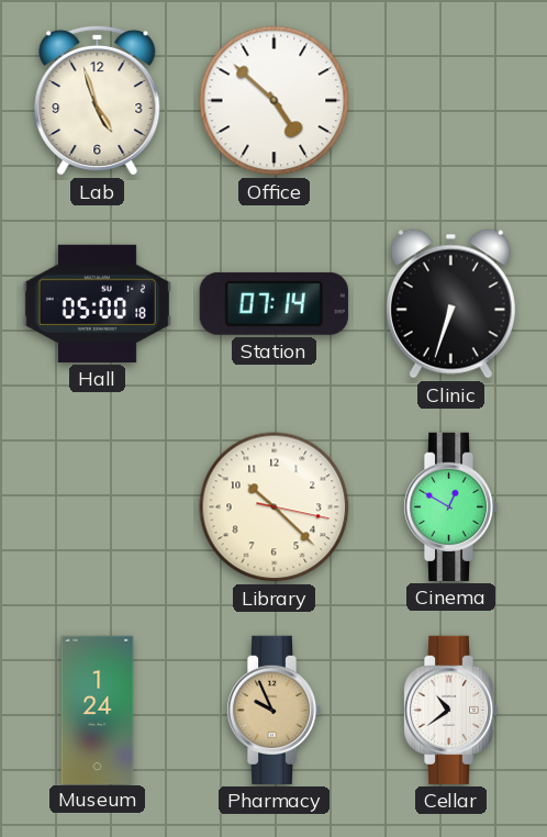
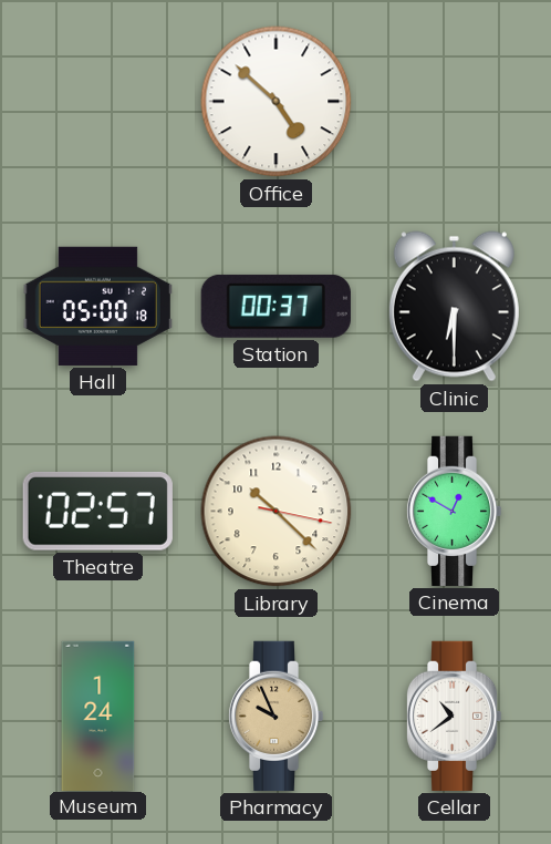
Lab: 4:57 -> none (98, 100)
Station: 07:14 -> 00:37 (275, 306)
Clinic: 6:33 -> 6:30 (454, 307)
Theatre: none -> 02:57 (97, 511)
